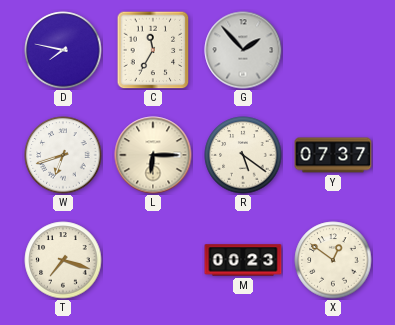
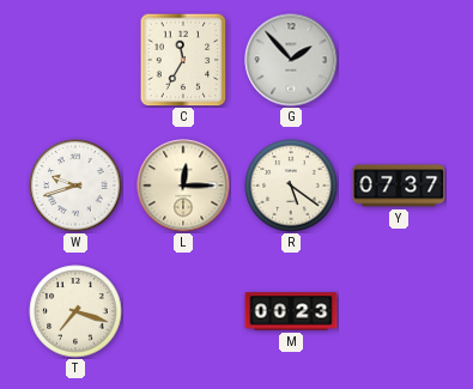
D: 7:47 -> none (63, 50)
W: 6:42 -> 9:42 (75, 186)
L: 6:15 -> 12:15 (183, 186)
X: 12:51 -> none (333, 260)
